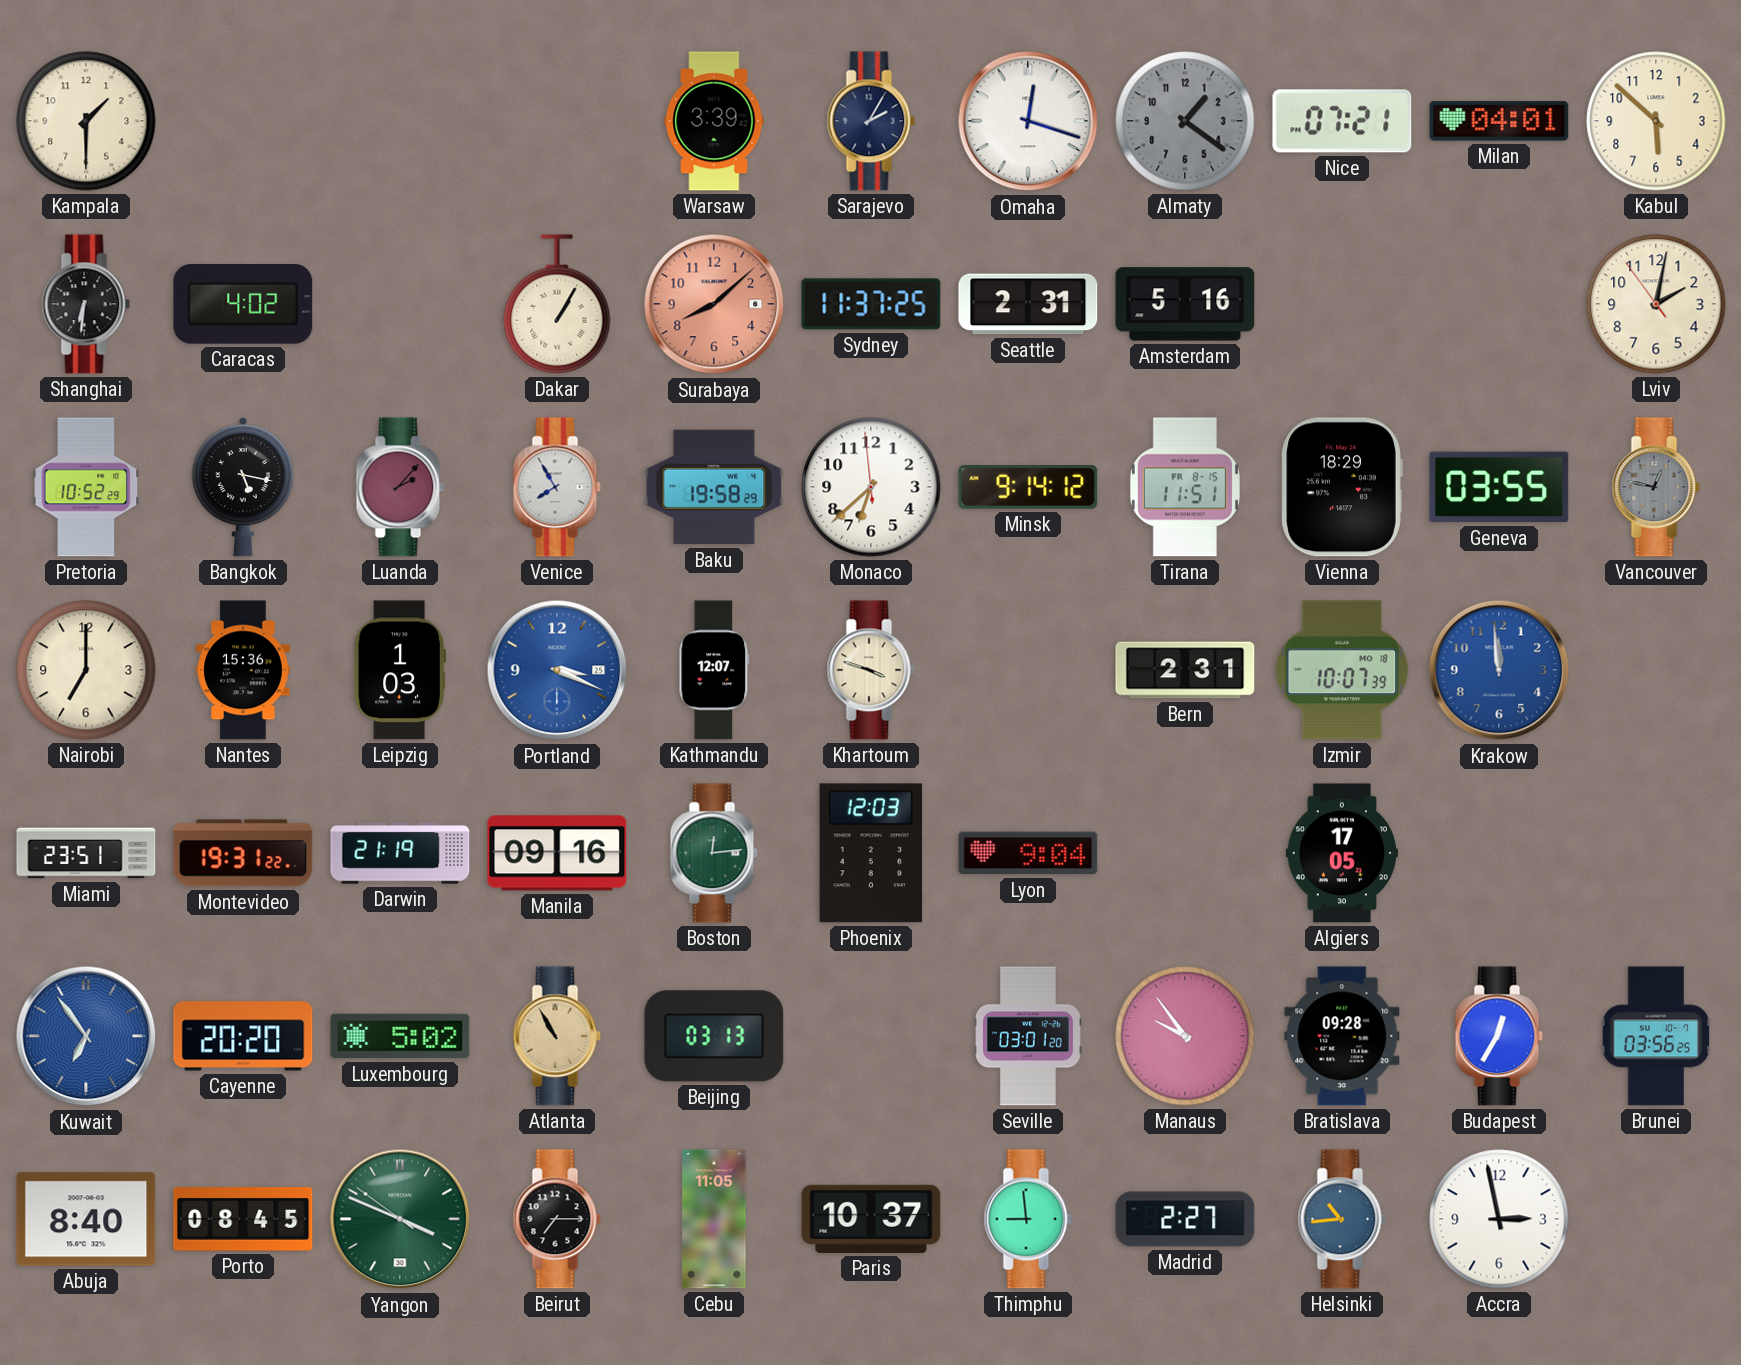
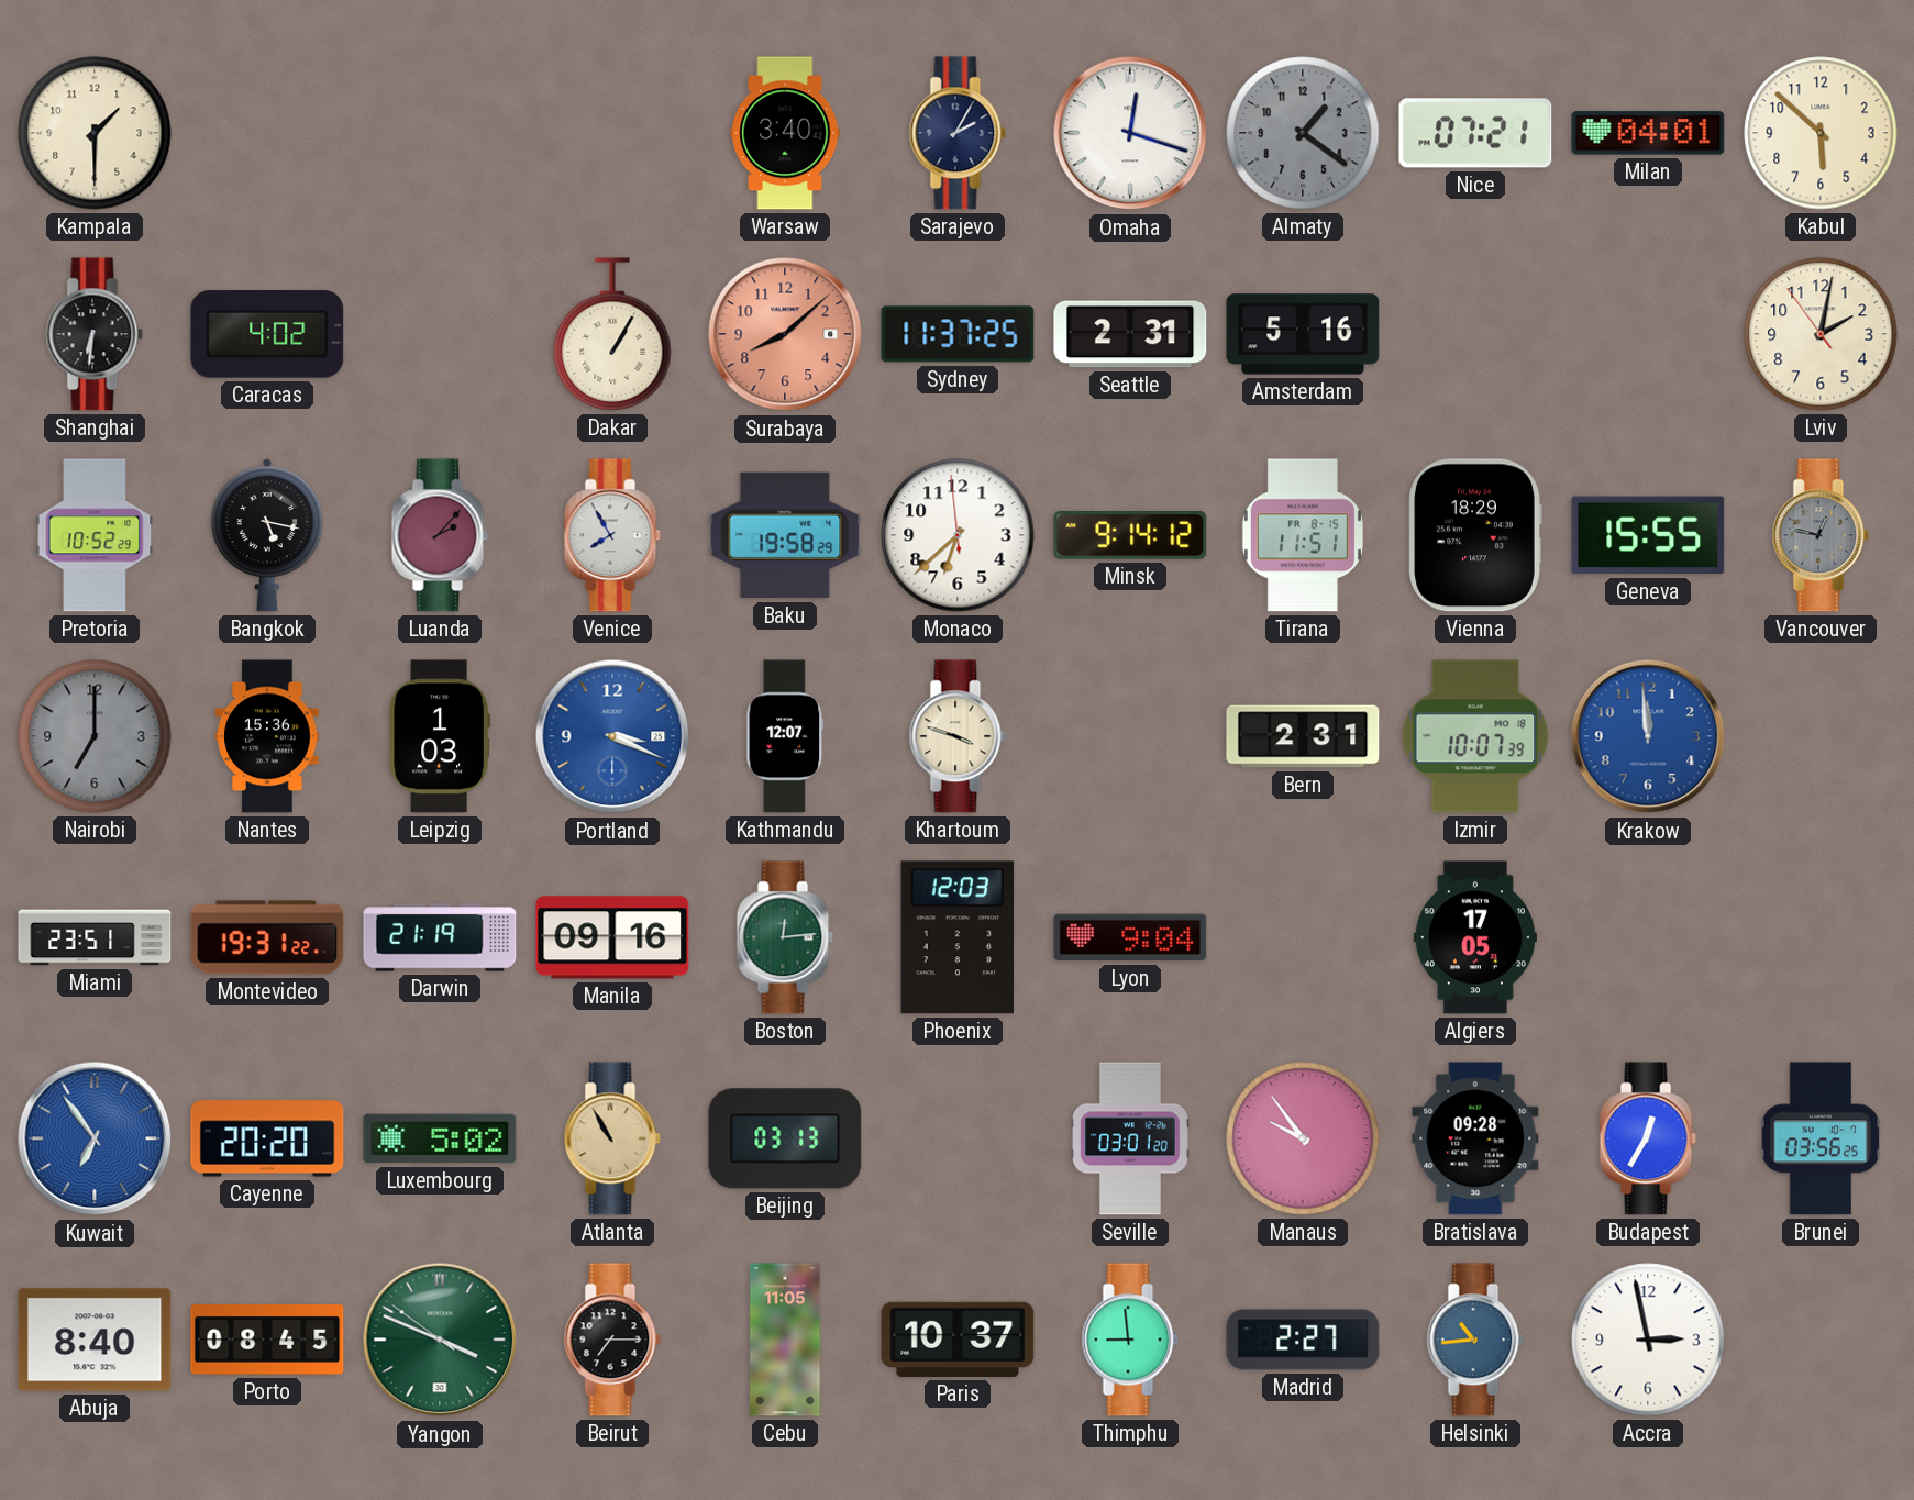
Warsaw: 3:39 -> 3:40 (785, 133)
Geneva: 03:55 -> 15:55 (1648, 535)
Nairobi dial: cream -> grey (95, 736)
